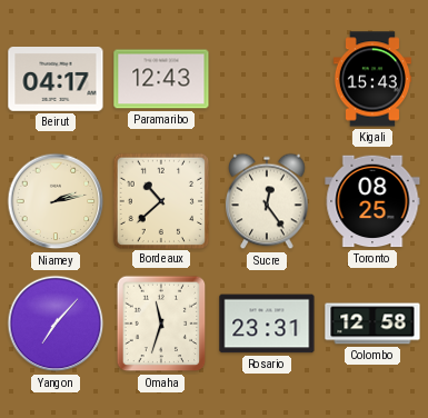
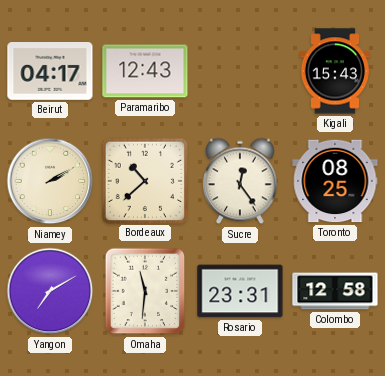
Niamey: 2:13 -> 2:10 (50, 181)
Yangon: 7:07 -> 7:10 (50, 291)
Omaha: 11:33 -> 11:31 (145, 291)
